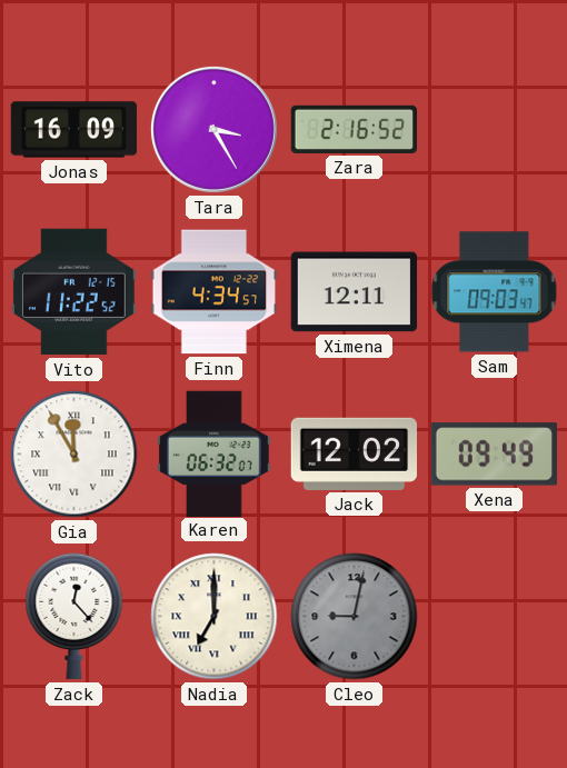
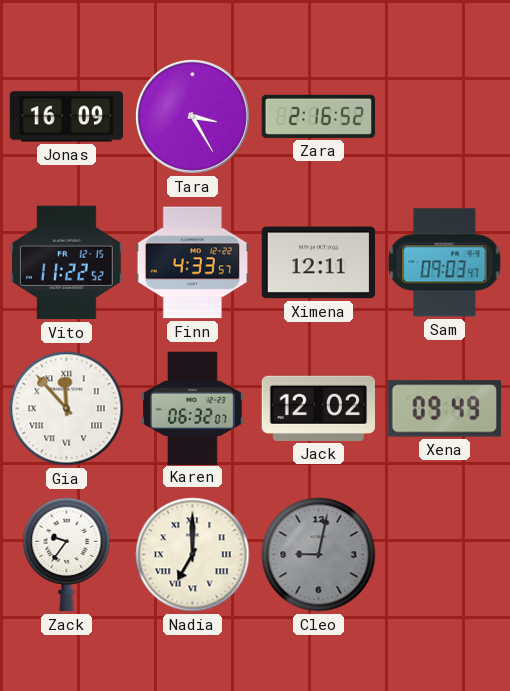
Finn: 4:34 -> 4:33 (193, 263)
Gia: 11:55 -> 11:53 (67, 409)
Zack: 12:23 -> 9:36 (67, 555)
